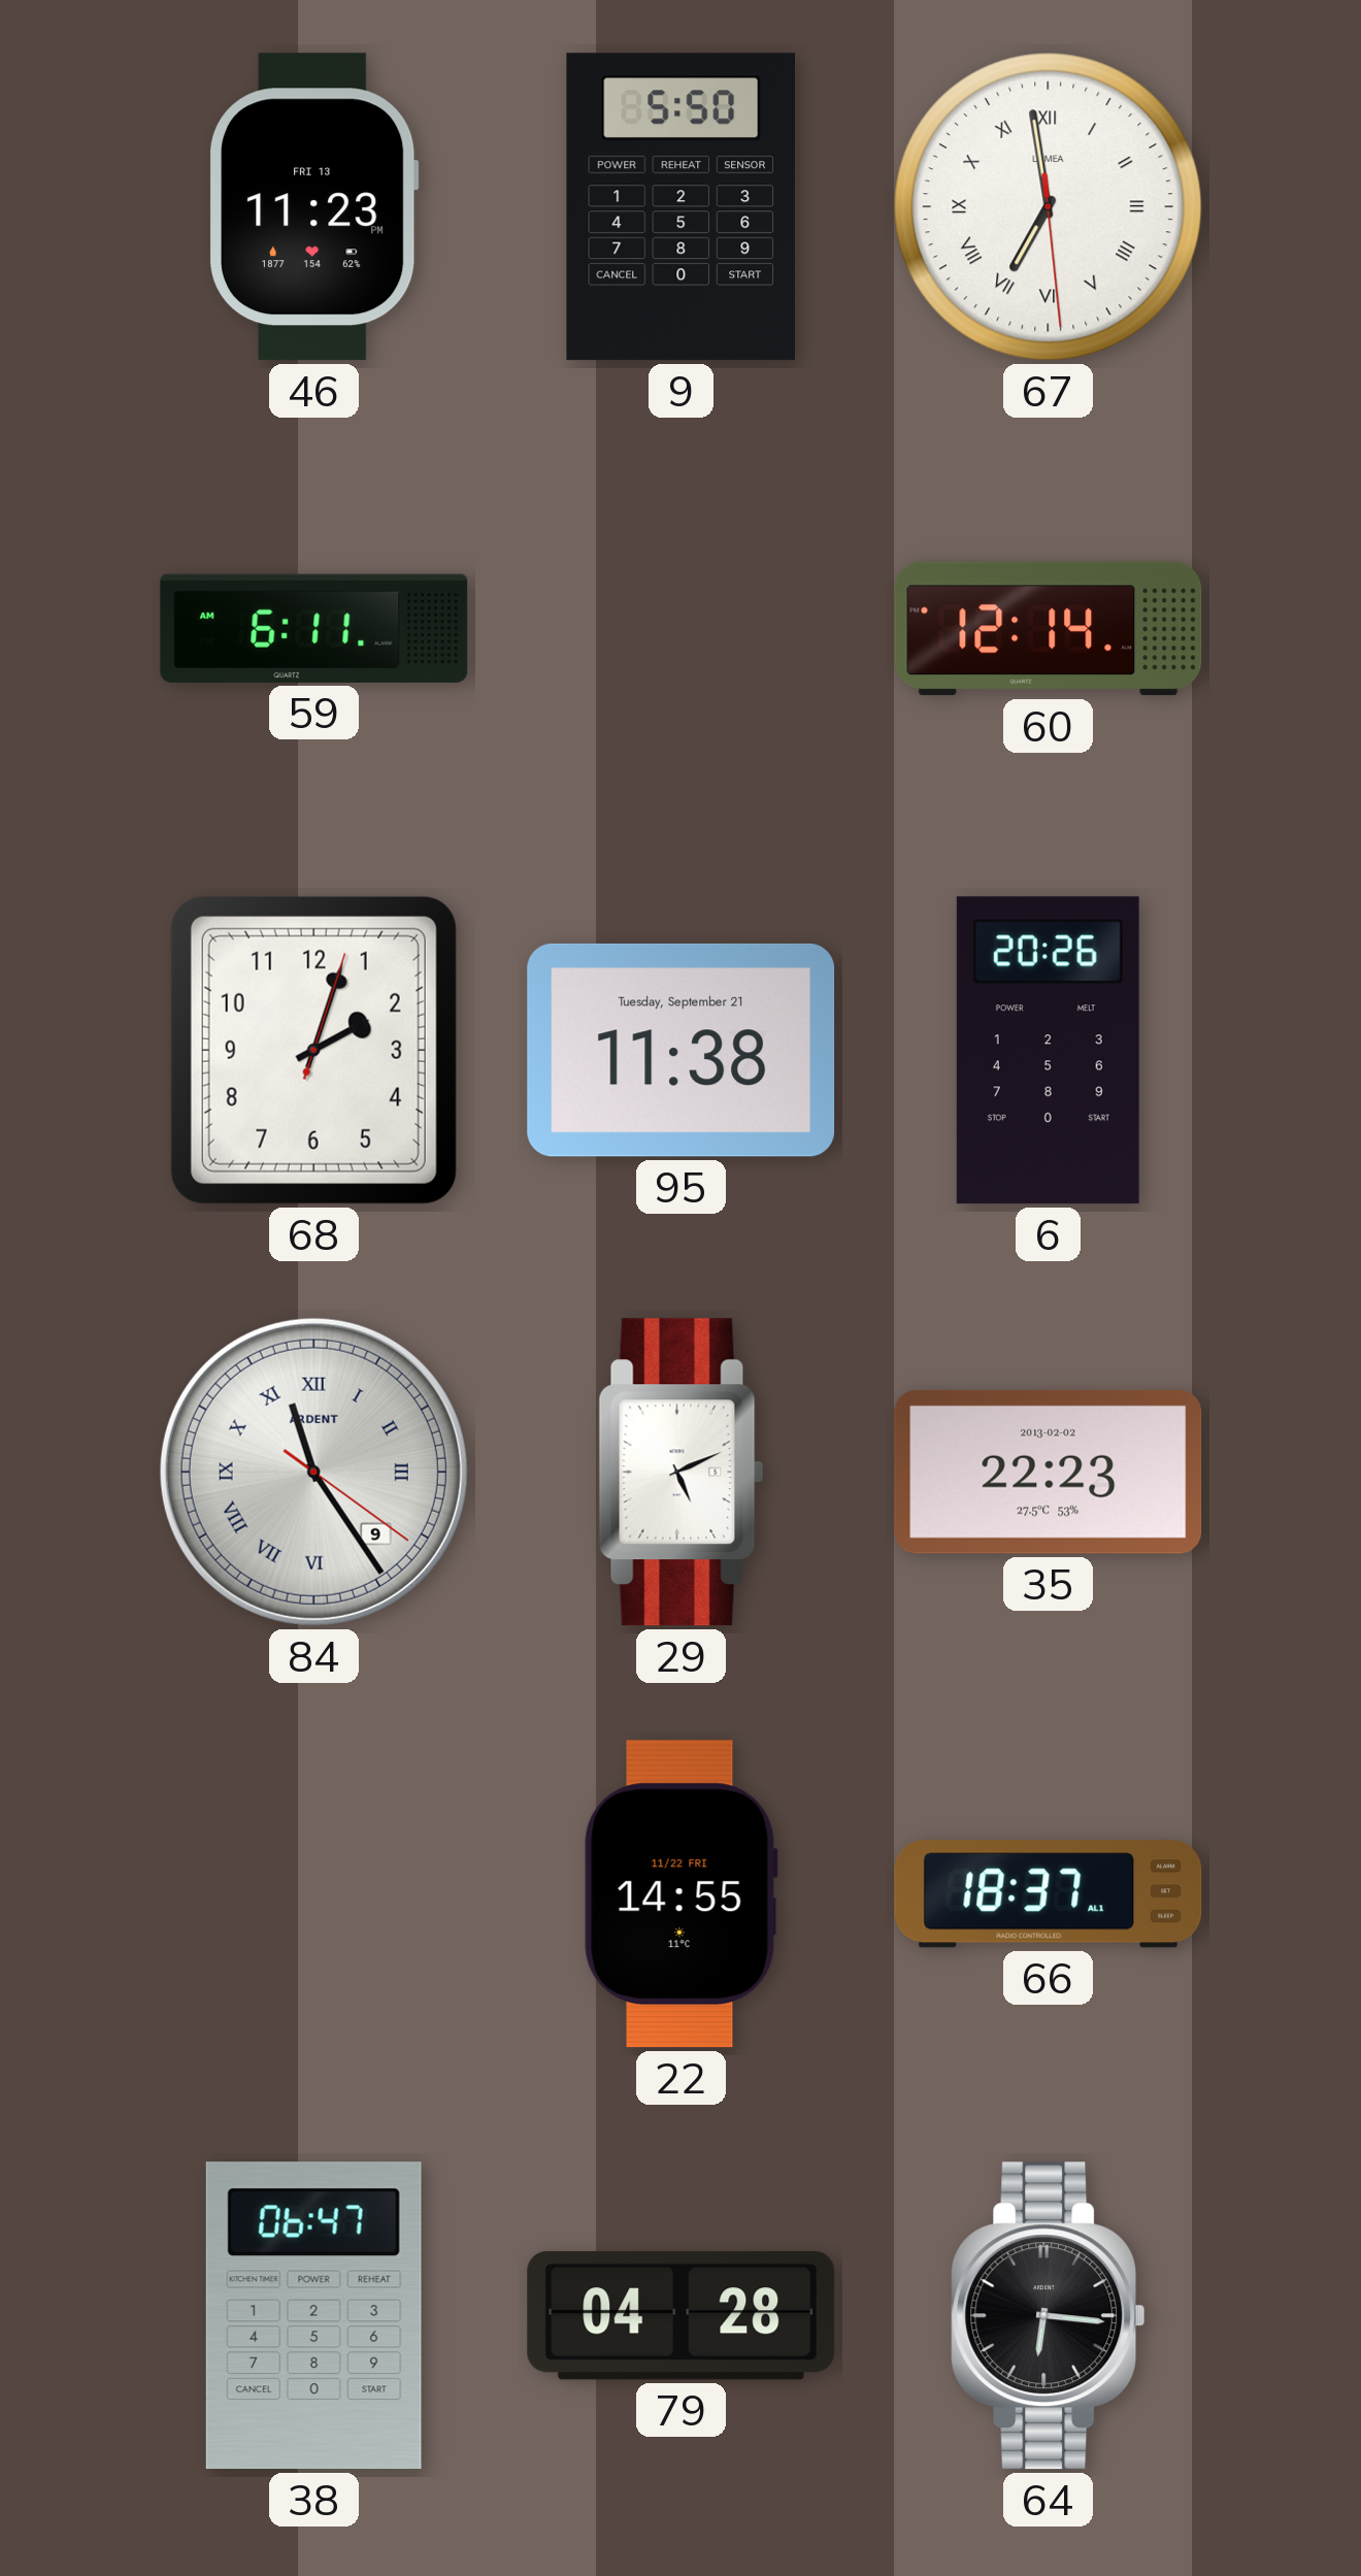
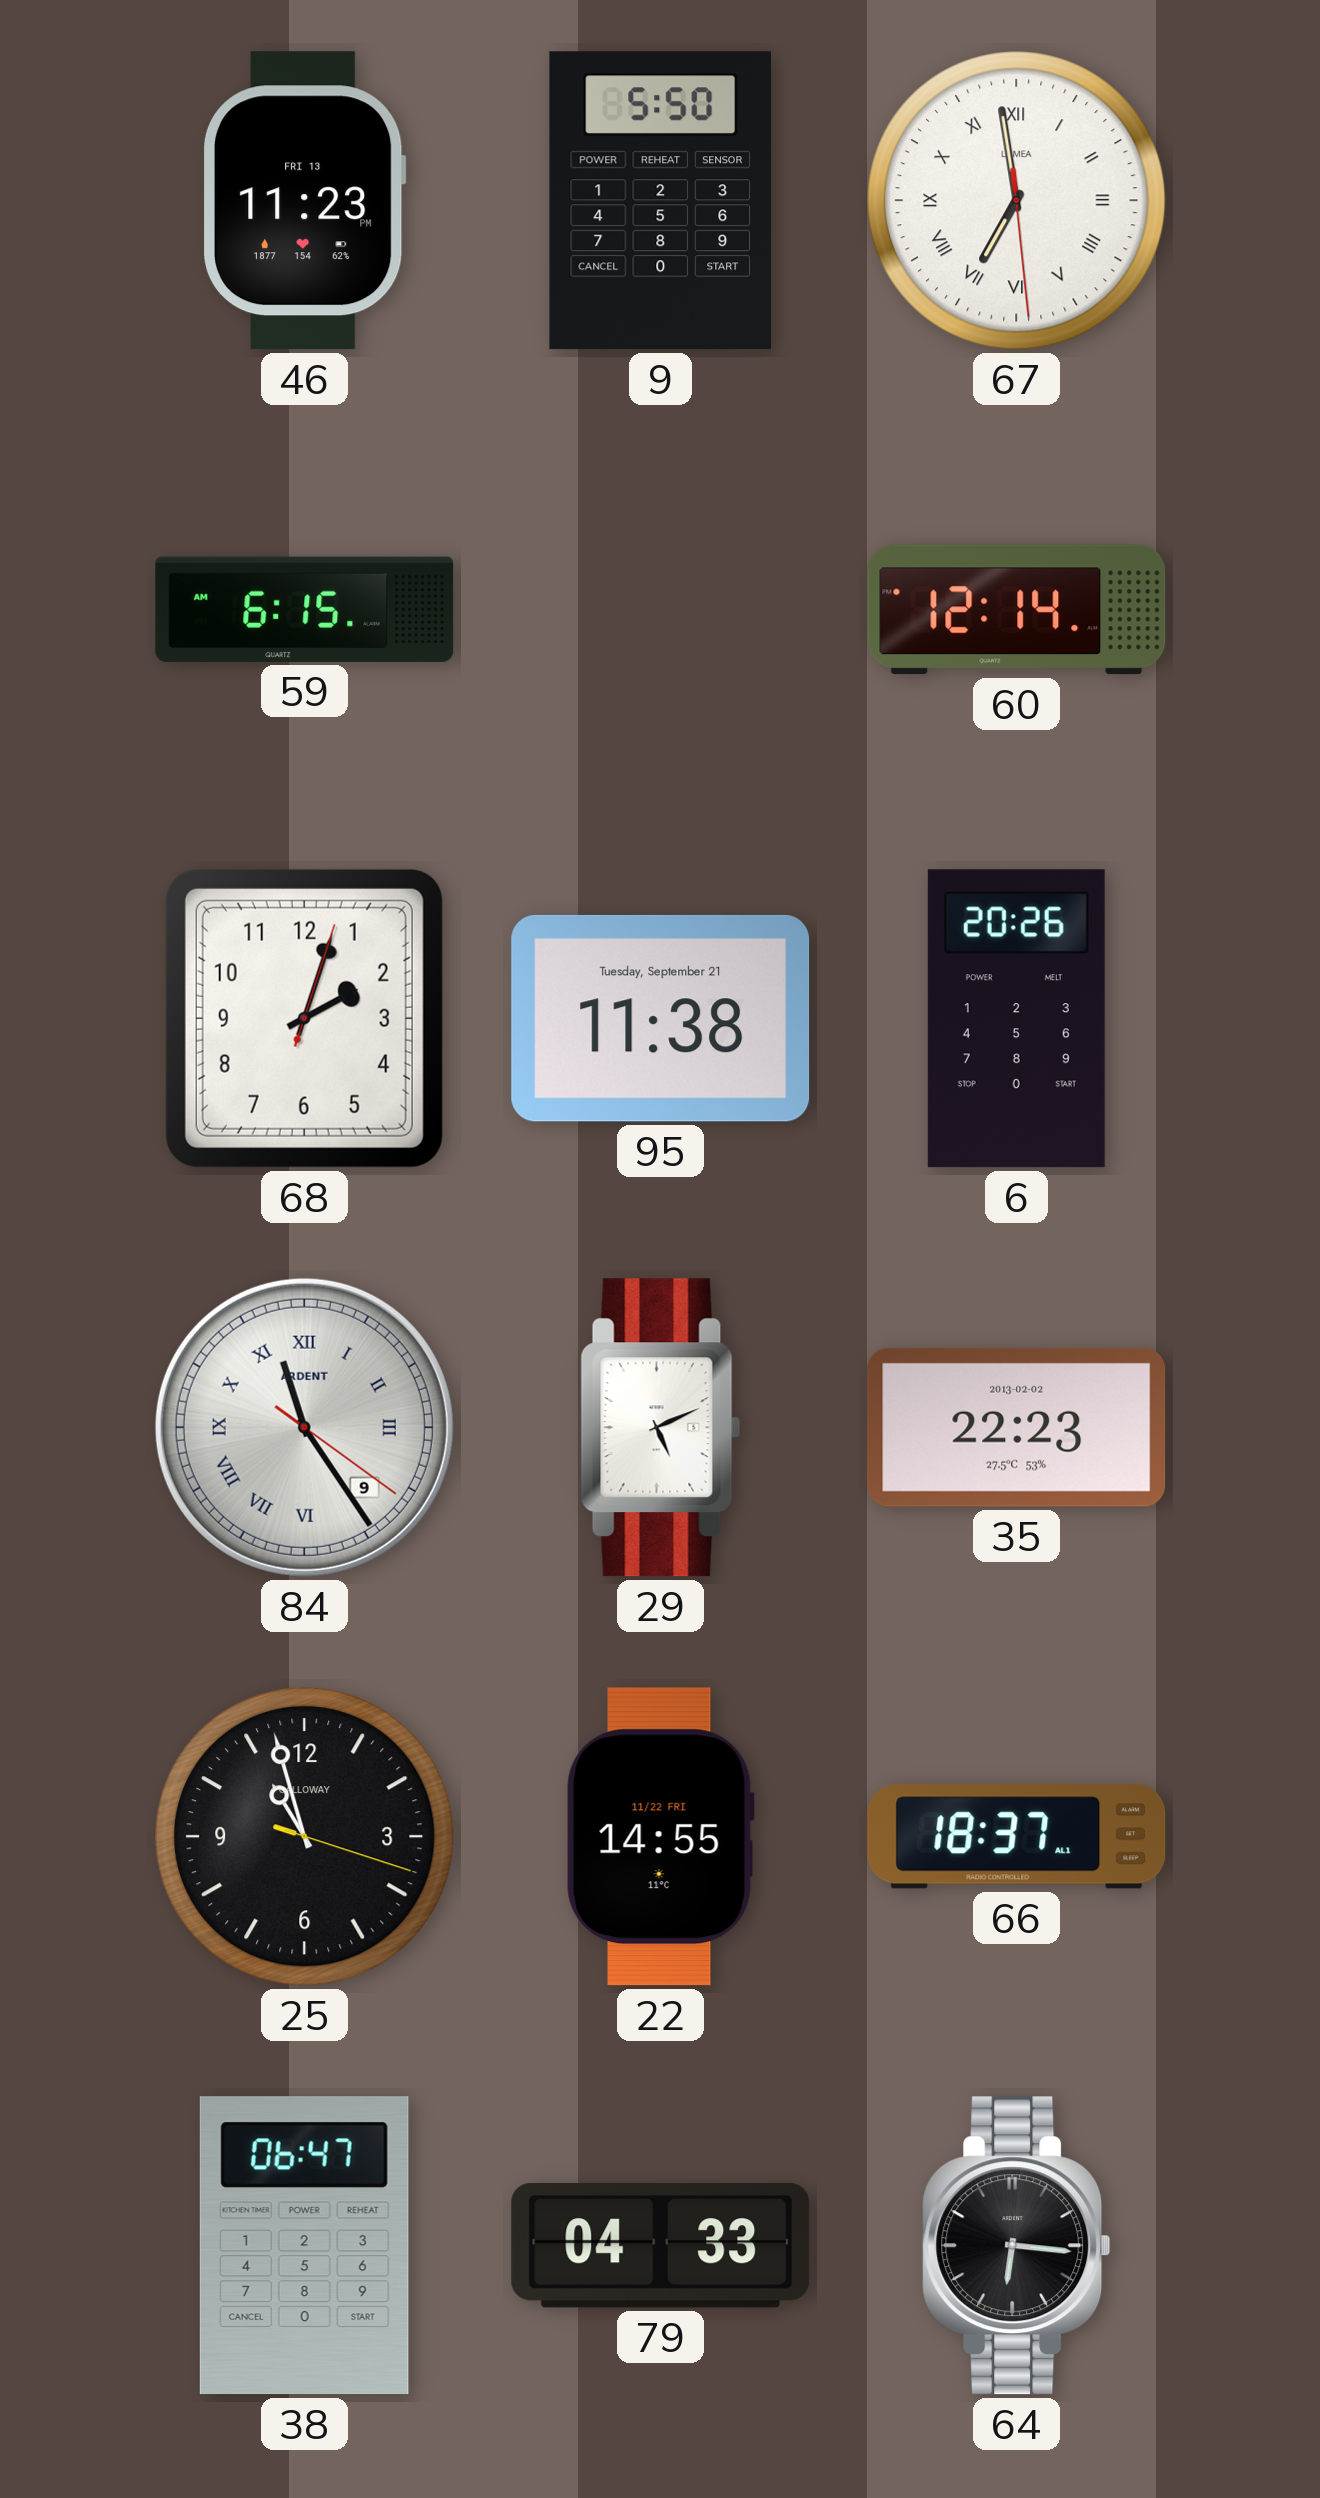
59: 6:11 -> 6:15 (305, 609)
25: none -> 10:57 (305, 1837)
79: 04:28 -> 04:33 (661, 2246)
